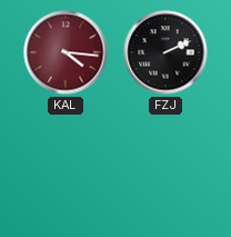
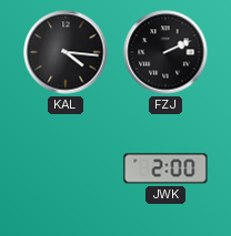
KAL dial: burgundy -> black (66, 52)
JWK: none -> 2:00 (165, 168)
